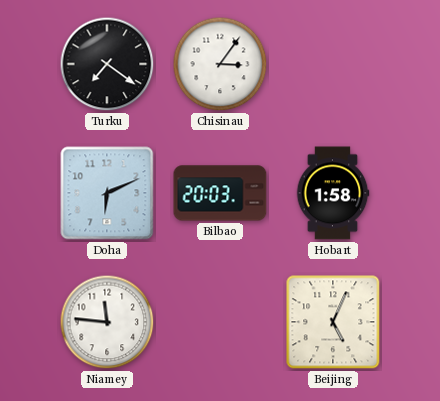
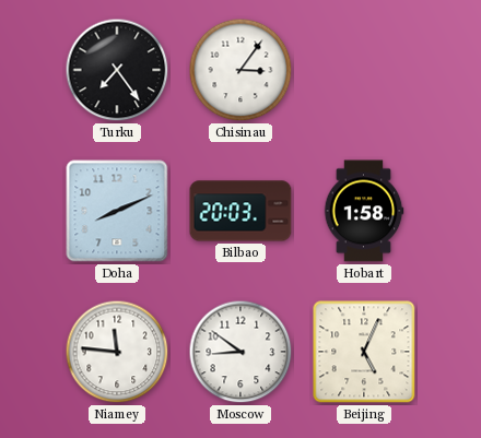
Turku: 7:21 -> 7:24 (117, 70)
Doha: 6:11 -> 8:11 (117, 211)
Moscow: none -> 8:51 (241, 352)
